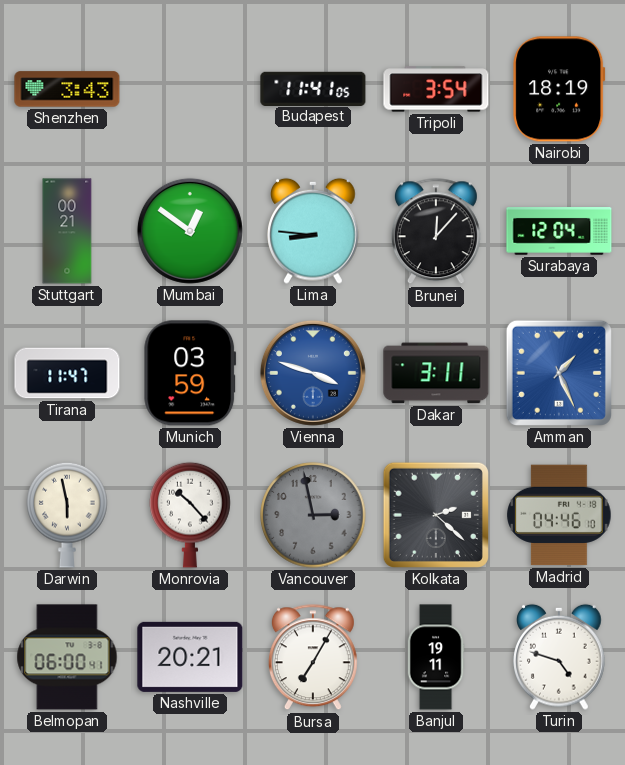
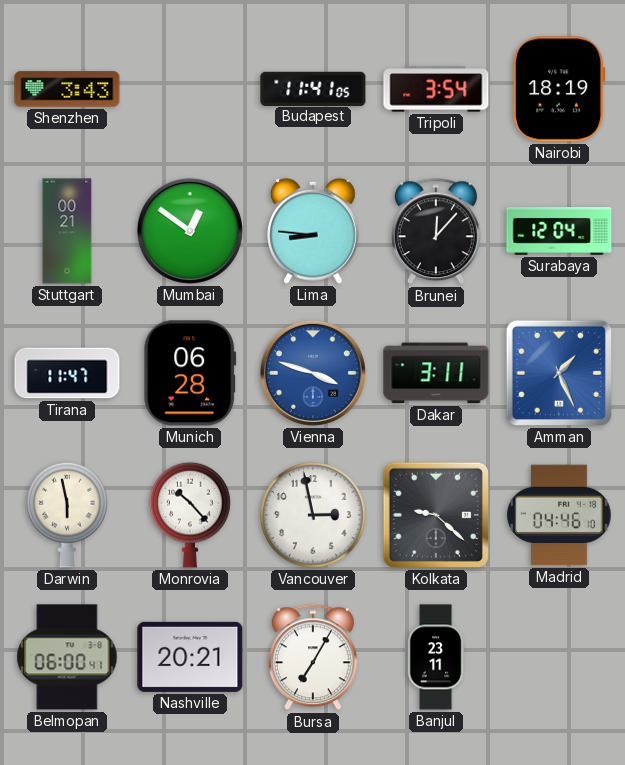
Munich: 03:59 -> 06:28 (190, 373)
Vancouver dial: grey -> white (313, 515)
Kolkata: 2:22 -> 9:22 (436, 515)
Banjul: 19:11 -> 23:11 (436, 657)
Turin: 4:48 -> none (559, 657)
